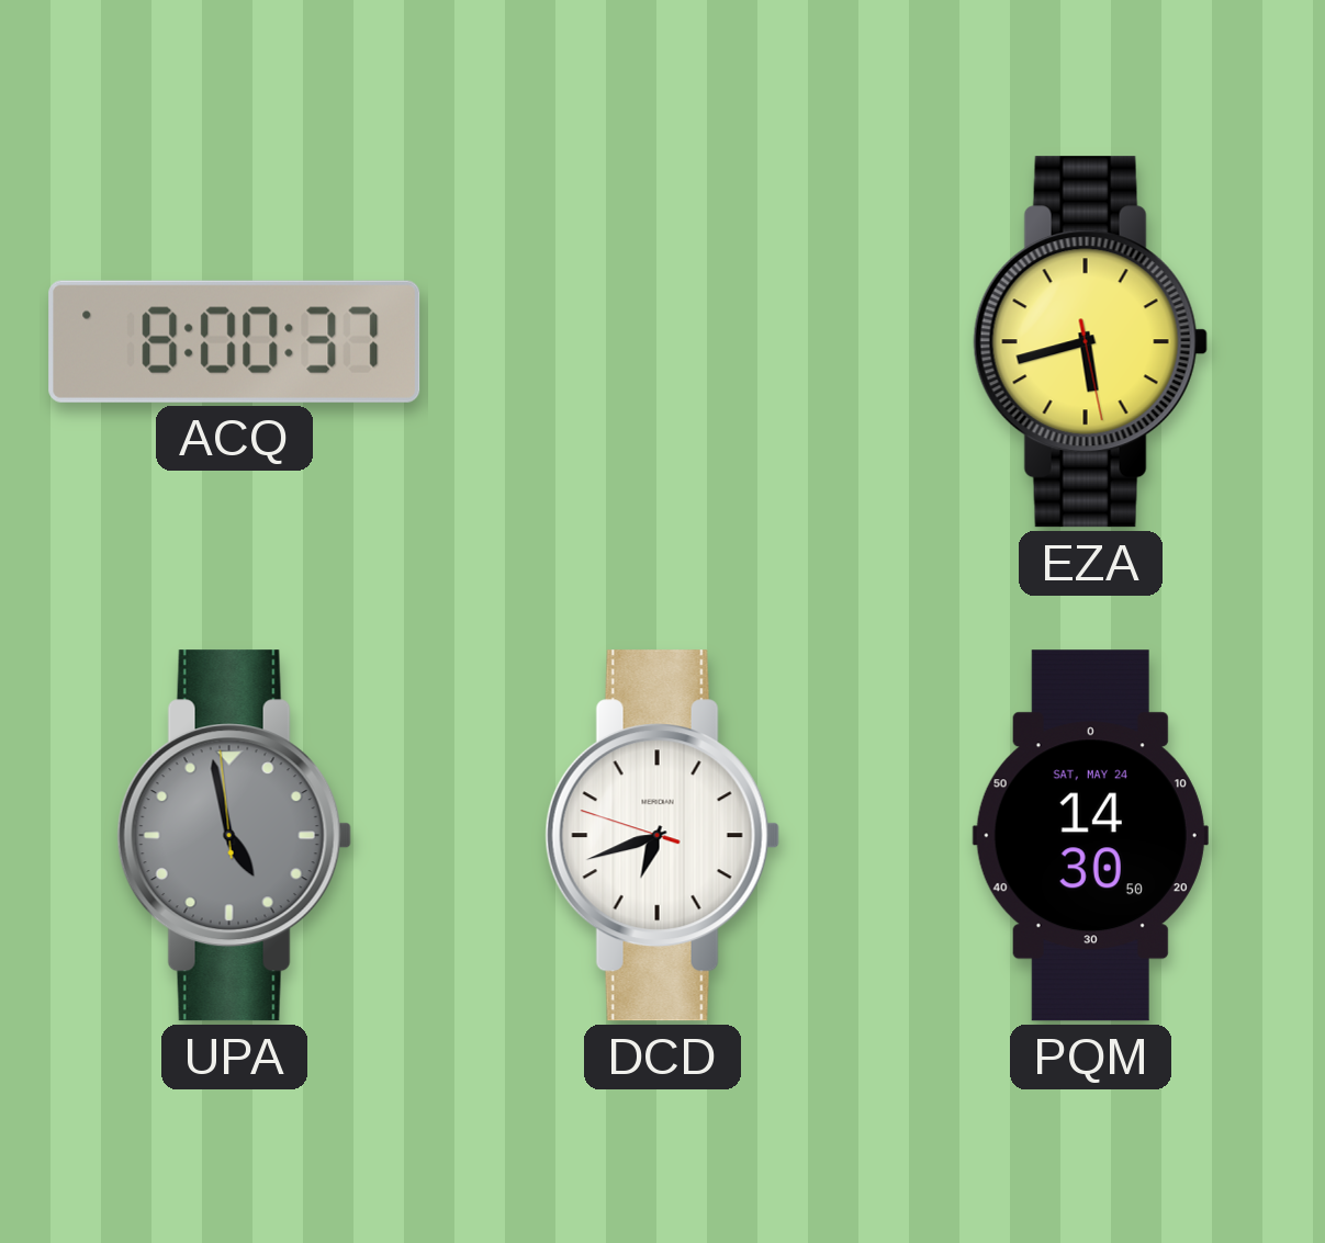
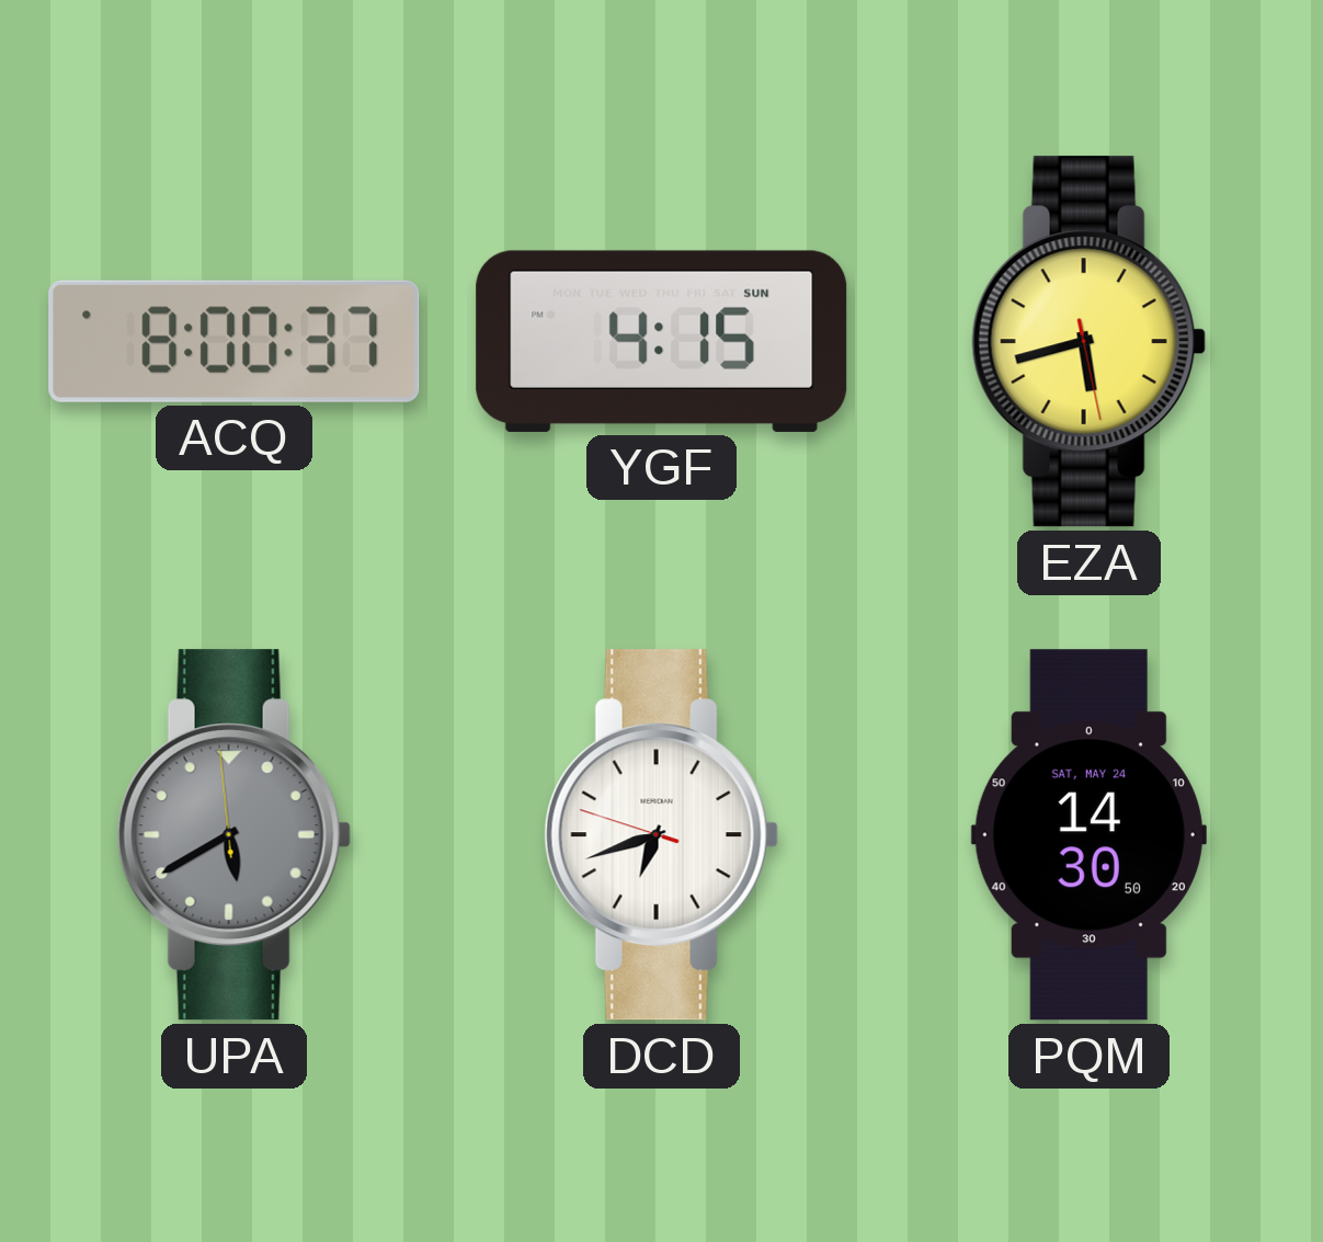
YGF: none -> 4:15 (662, 341)
UPA: 4:57 -> 5:39 (233, 835)
